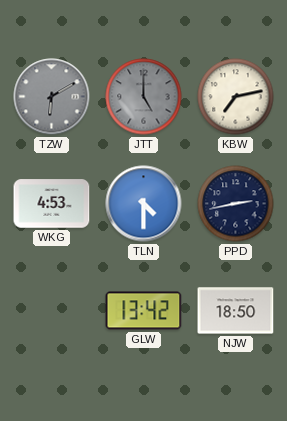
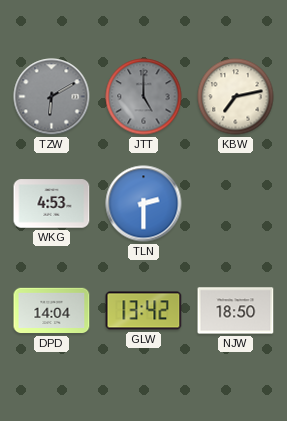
TLN: 4:30 -> 2:30 (144, 204)
PPD: 2:43 -> none (236, 204)
DPD: none -> 14:04 (52, 311)
